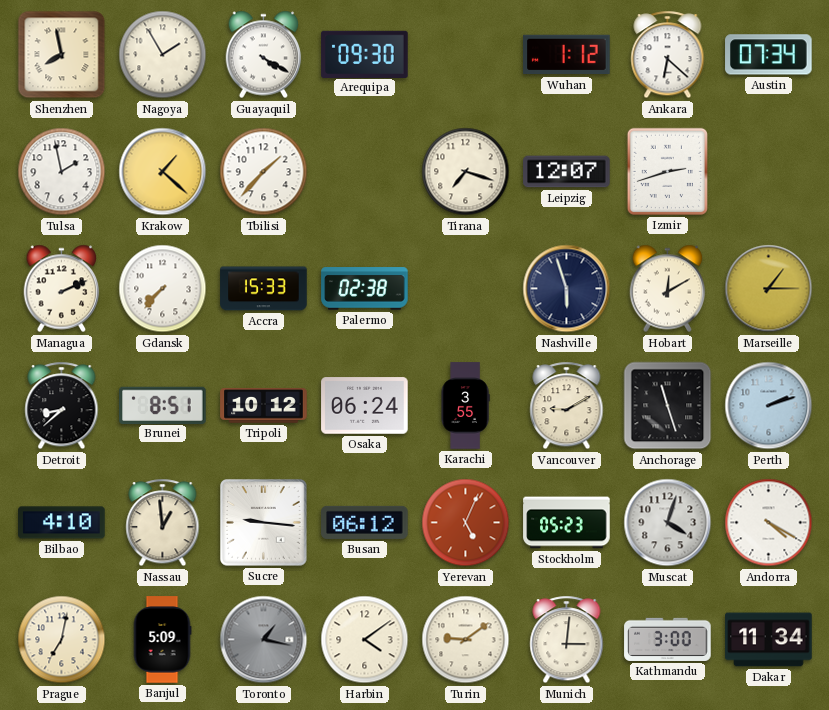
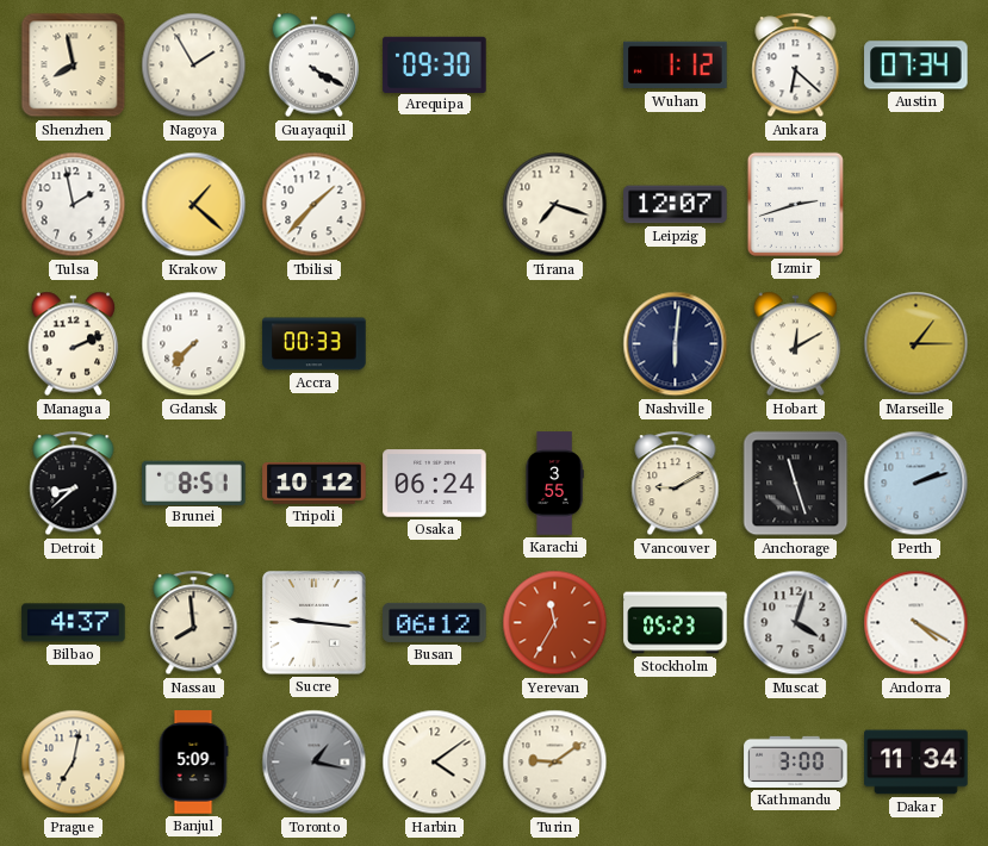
Accra: 15:33 -> 00:33 (315, 344)
Palermo: 02:38 -> none (365, 289)
Nashville: 5:57 -> 6:01 (676, 344)
Bilbao: 4:10 -> 4:37 (74, 623)
Nassau: 12:59 -> 7:59 (194, 623)
Yerevan: 5:04 -> 11:35 (555, 623)
Munich: 3:01 -> none (567, 640)
